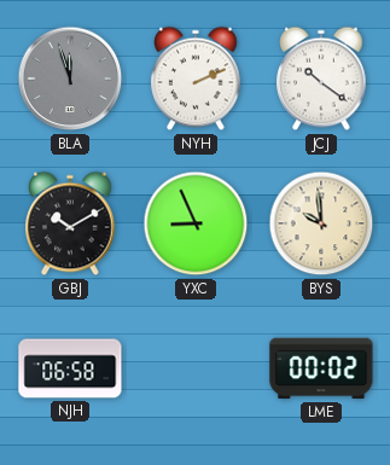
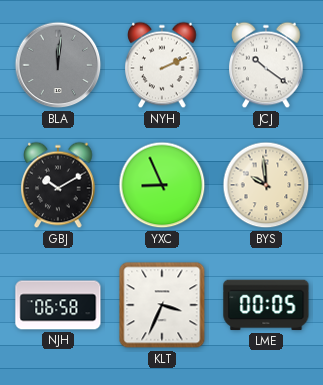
BLA: 11:57 -> 12:01 (58, 65)
KLT: none -> 3:34 (162, 305)
LME: 00:02 -> 00:05 (266, 305)
